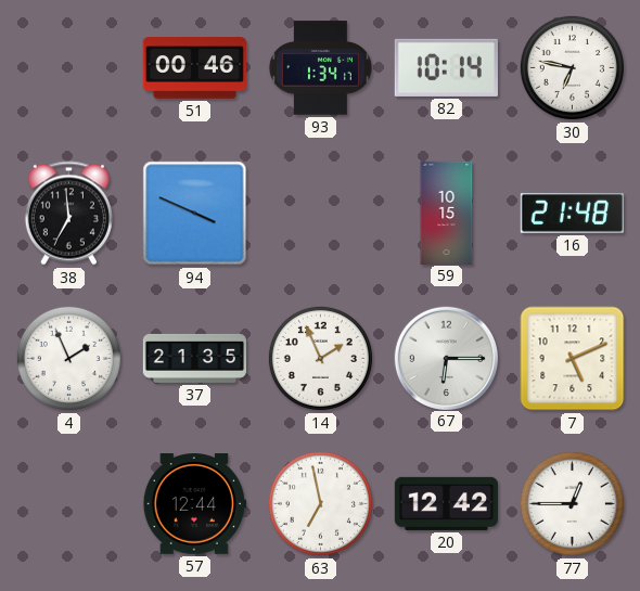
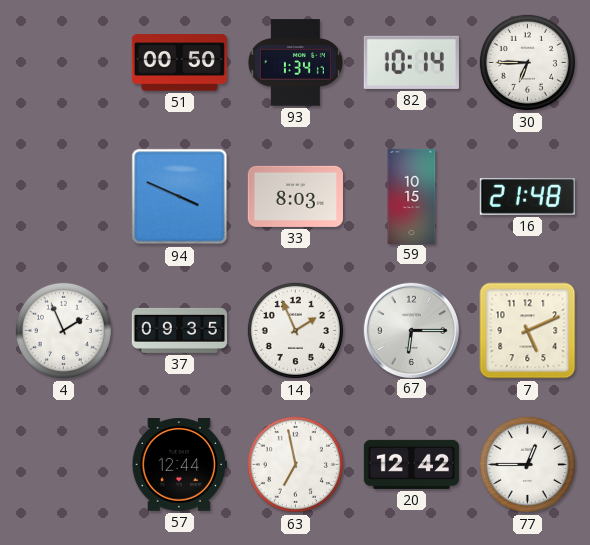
51: 00:46 -> 00:50 (179, 63)
30: 6:47 -> 6:45 (527, 62)
38: 6:59 -> none (68, 214)
33: none -> 8:03 (295, 196)
37: 21:35 -> 09:35 (179, 330)
